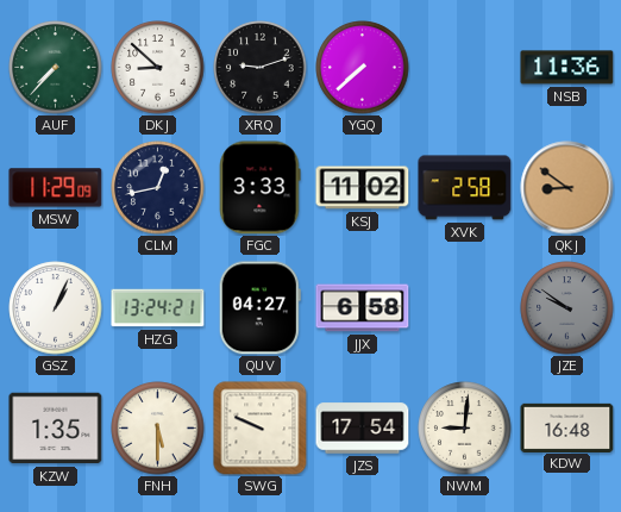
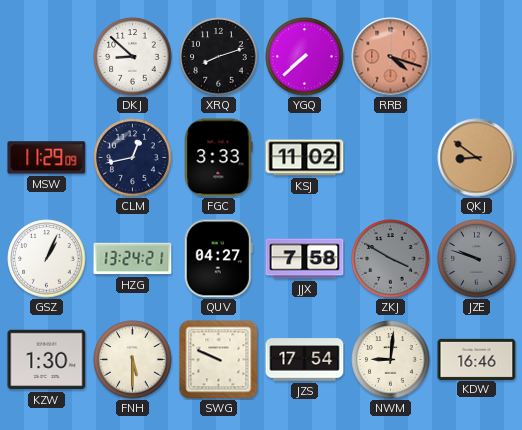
AUF: 7:37 -> none (56, 68)
XRQ: 9:12 -> 8:12 (219, 57)
RRB: none -> 4:18 (391, 57)
NSB: 11:36 -> none (567, 68)
XVK: 2:58 -> none (465, 188)
JJX: 6:58 -> 7:58 (305, 259)
ZKJ: none -> 3:50 (391, 259)
JZE: 9:51 -> 9:48 (477, 259)
KZW: 1:35 -> 1:30 (47, 360)
KDW: 16:48 -> 16:46 (477, 359)
